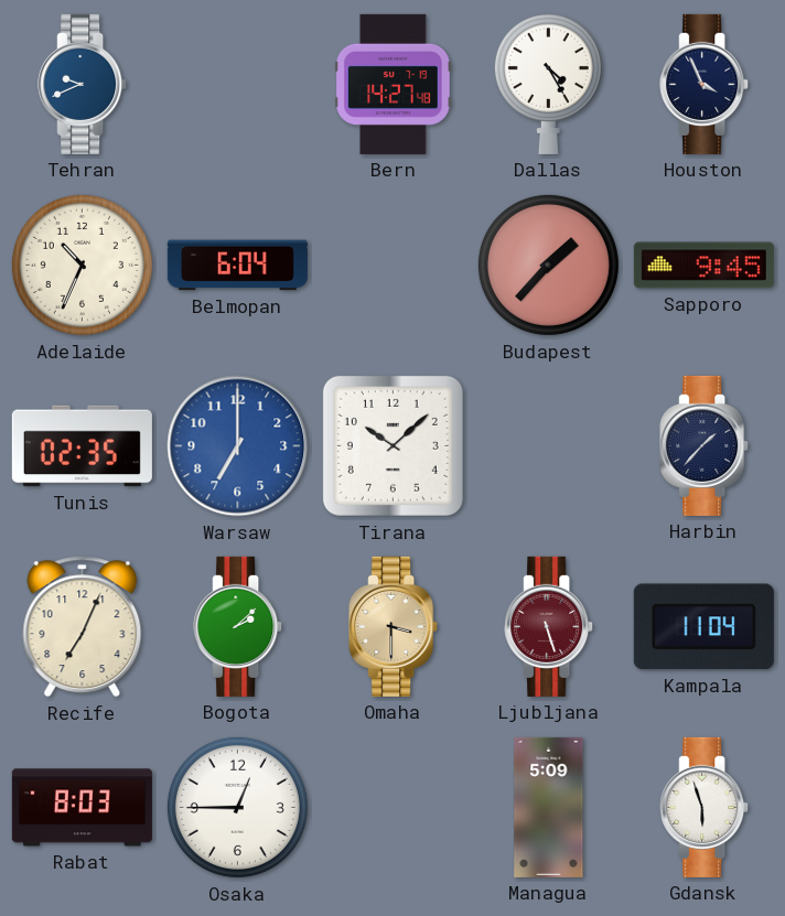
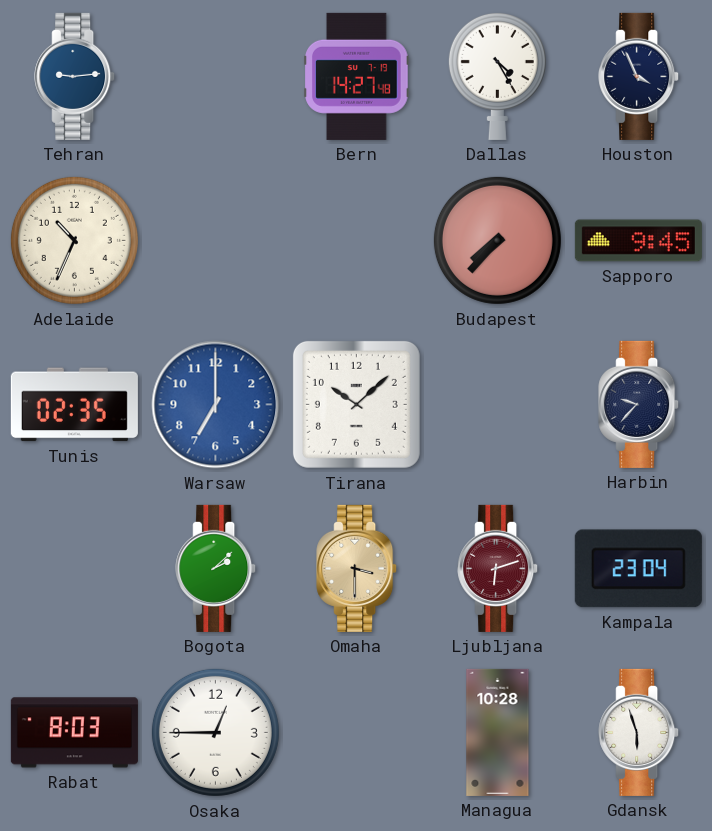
Tehran: 9:41 -> 9:14 (75, 76)
Belmopan: 6:04 -> none (237, 266)
Budapest: 1:37 -> 7:37 (497, 240)
Harbin: 1:37 -> 9:37 (639, 404)
Recife: 7:04 -> none (83, 627)
Ljubljana: 5:27 -> 6:12 (498, 568)
Kampala: 11:04 -> 23:04 (638, 569)
Managua: 5:09 -> 10:28 (498, 732)
